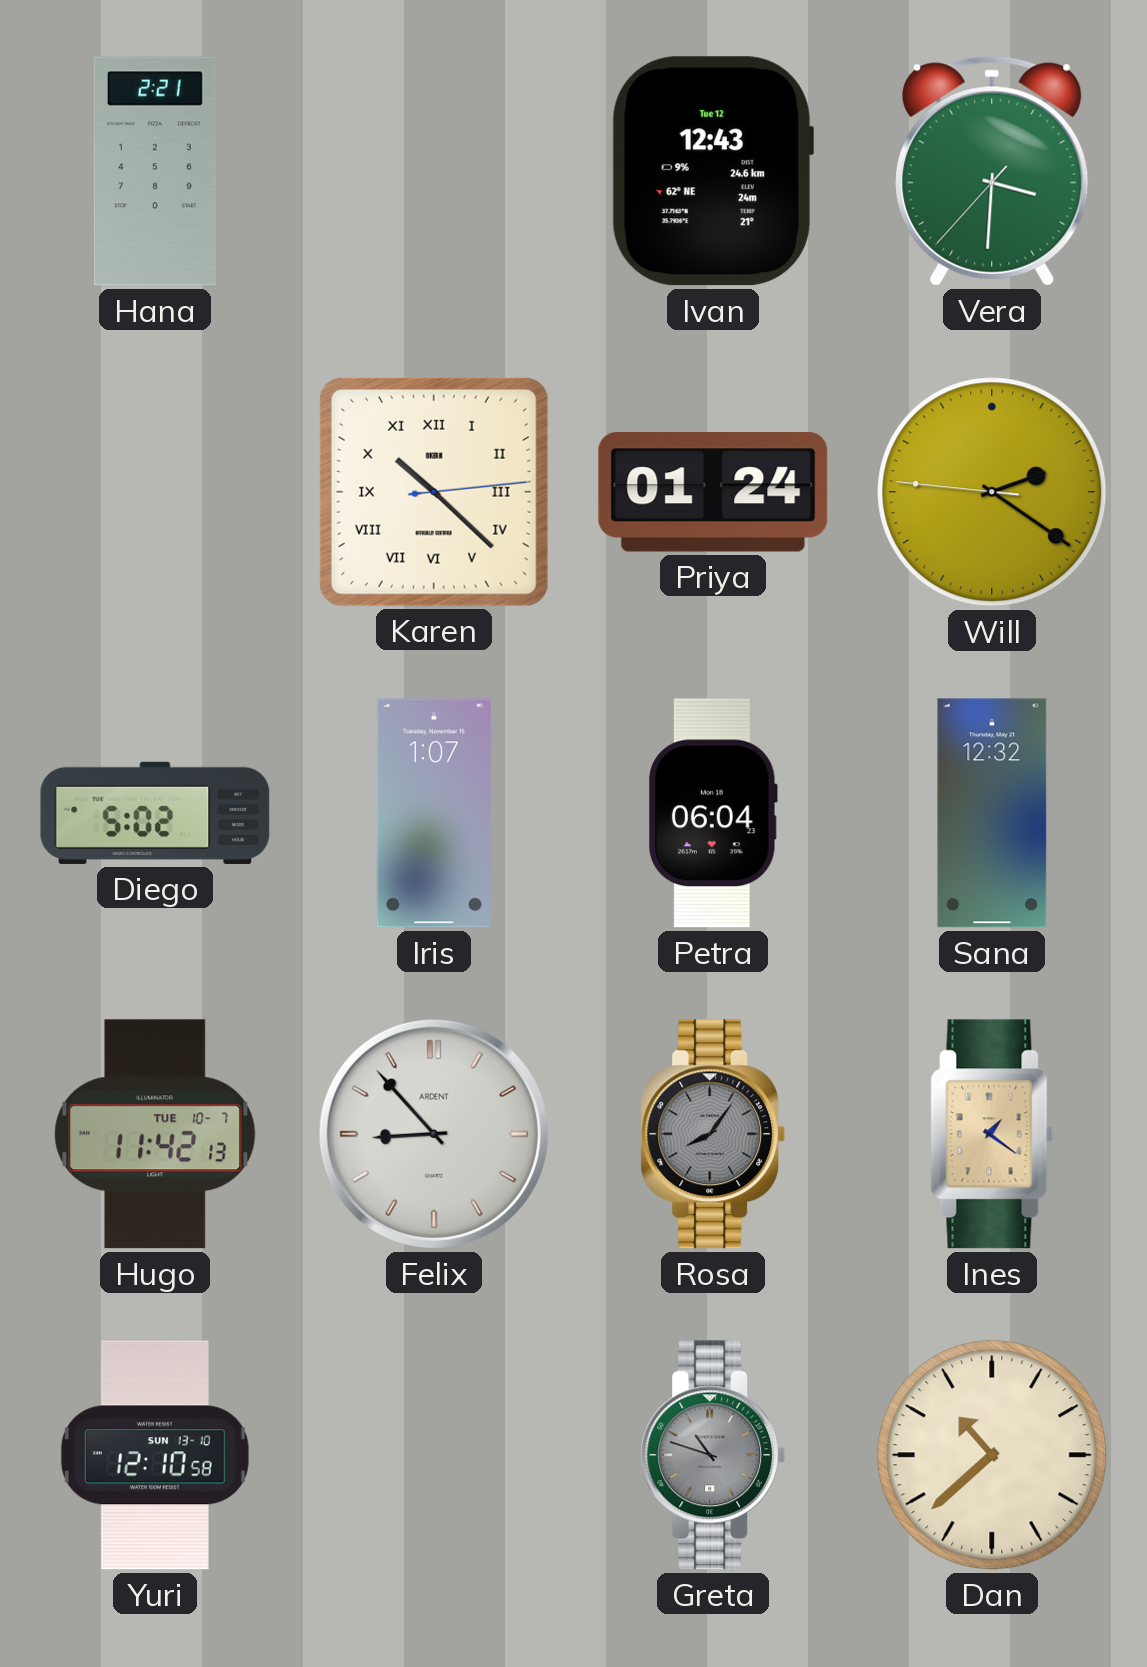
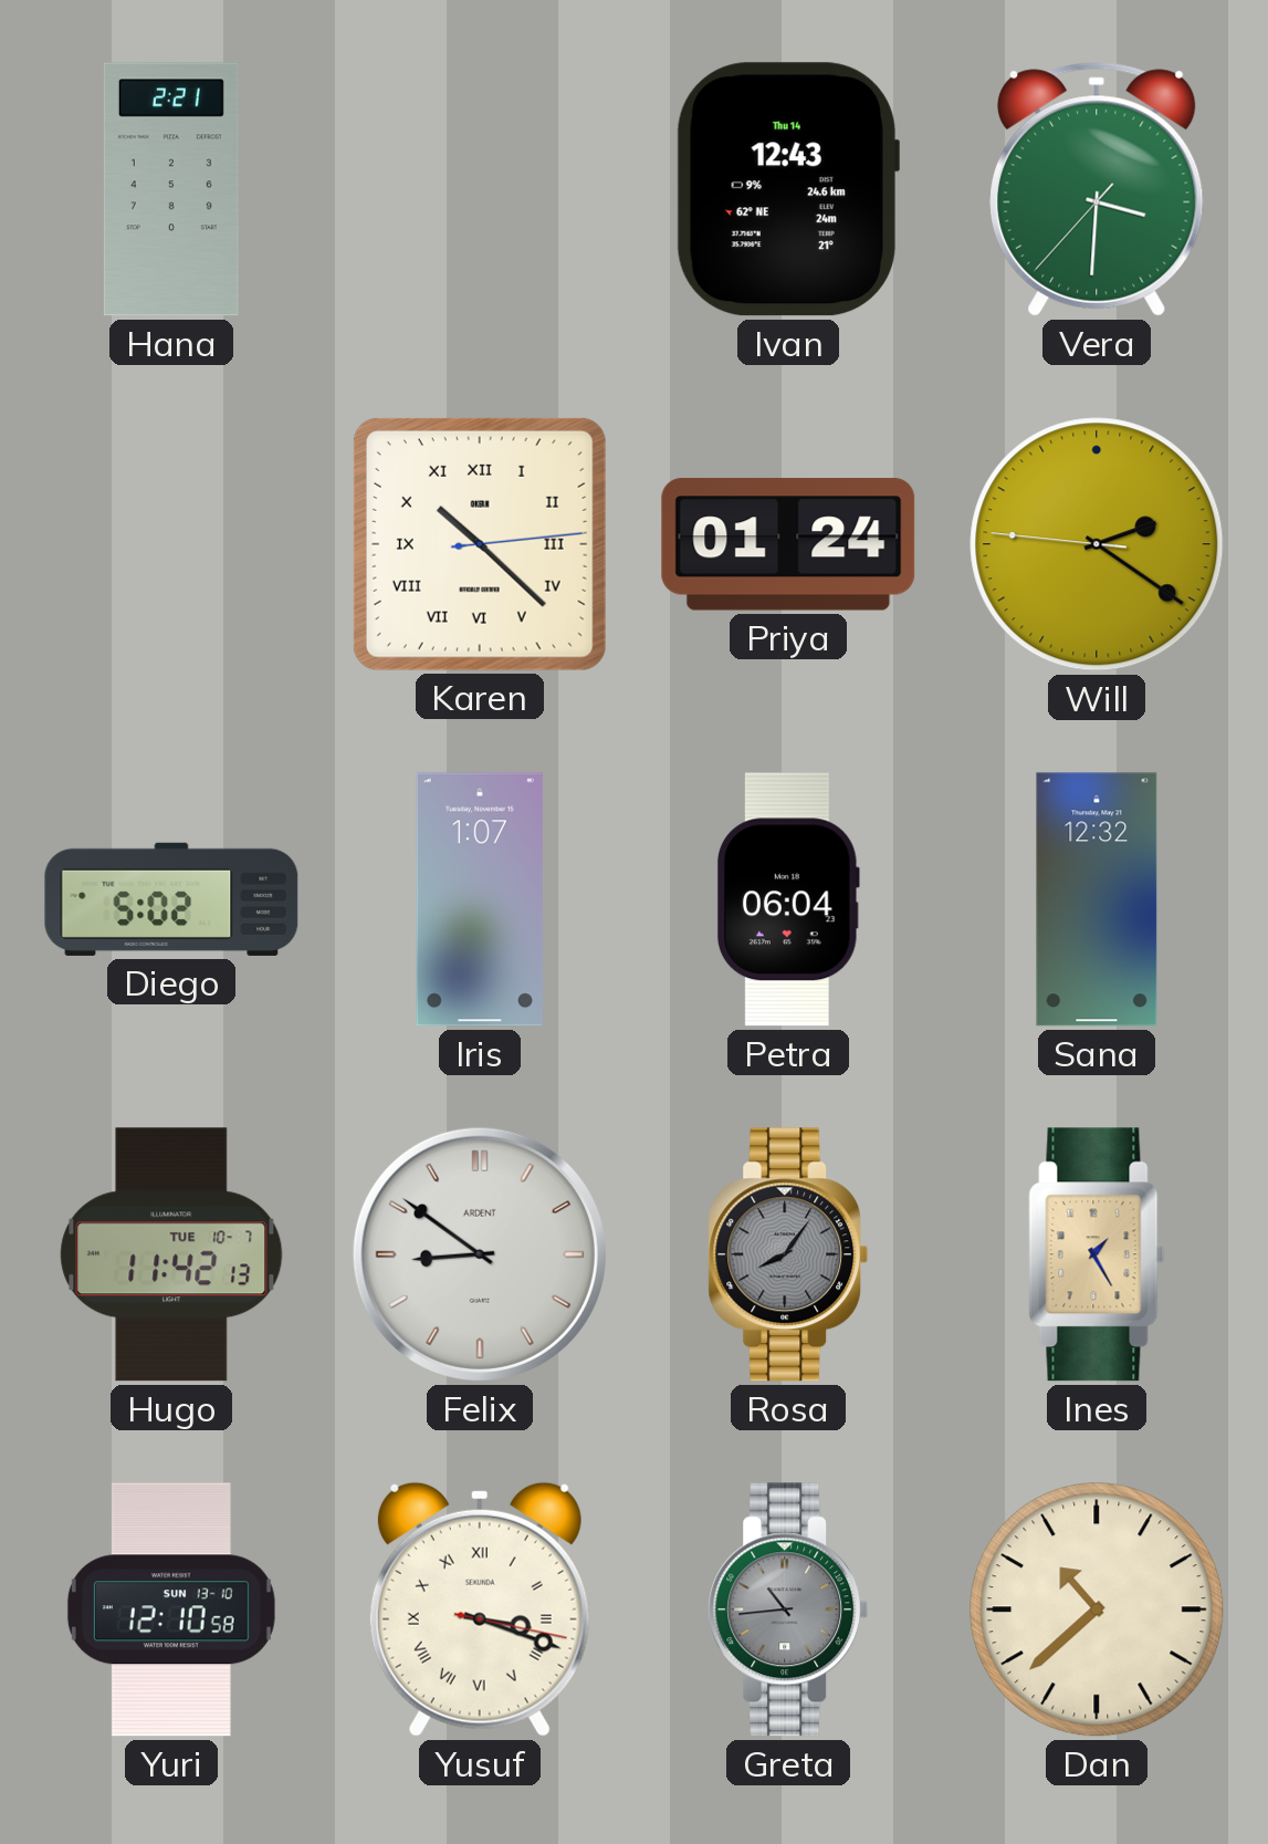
Ivan date: Tue 12 -> Thu 14 (787, 189)
Felix: 8:53 -> 8:51 (480, 1254)
Ines: 1:21 -> 1:25 (1097, 1254)
Yusuf: none -> 3:18 (480, 1609)
Greta: 10:48 -> 10:44 (788, 1609)
